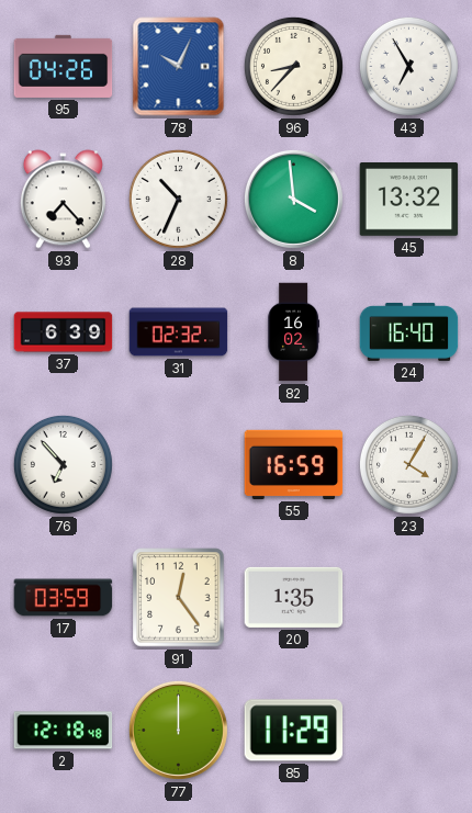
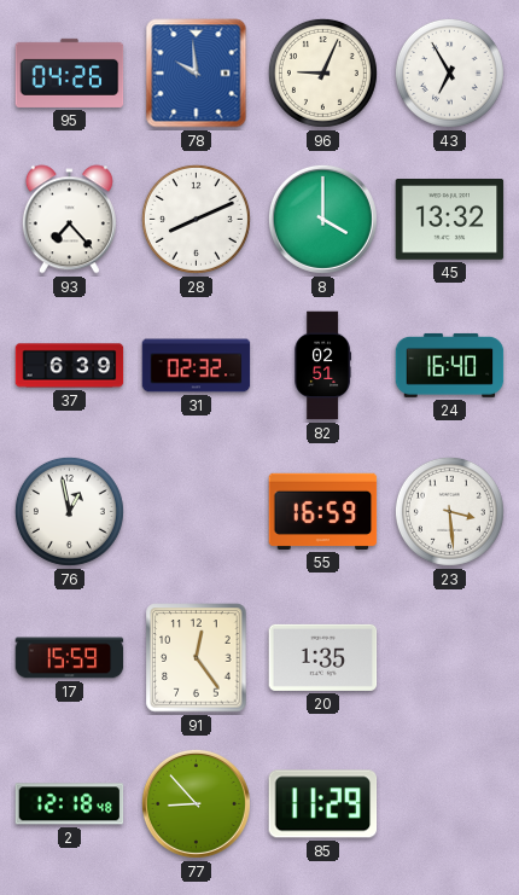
78: 10:04 -> 9:59 (197, 74)
96: 8:37 -> 9:04 (322, 72)
28: 10:34 -> 8:11 (196, 219)
8: 3:59 -> 4:00 (322, 219)
82: 16:02 -> 02:51 (322, 366)
76: 6:53 -> 12:58 (69, 511)
23: 4:05 -> 3:29 (449, 511)
17: 03:59 -> 15:59 (70, 658)
77: 12:00 -> 8:53 (196, 803)
